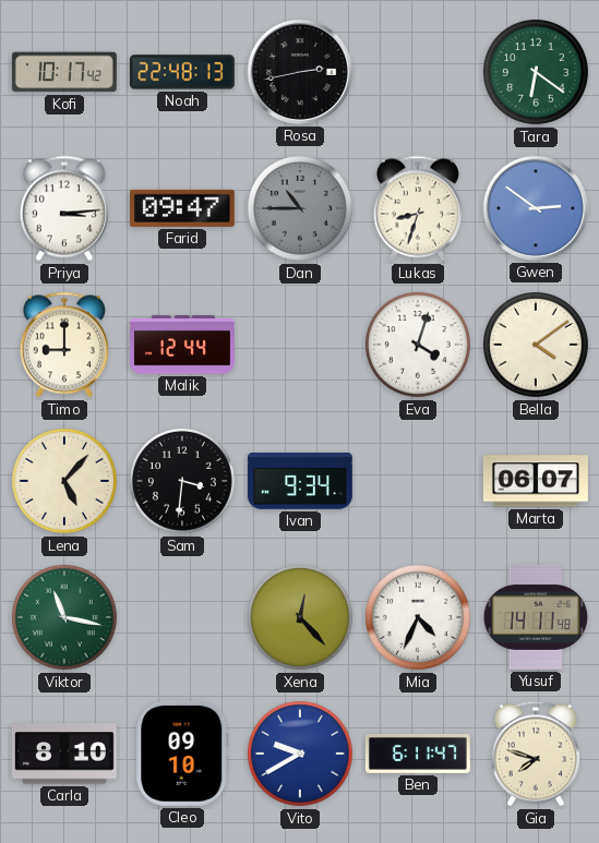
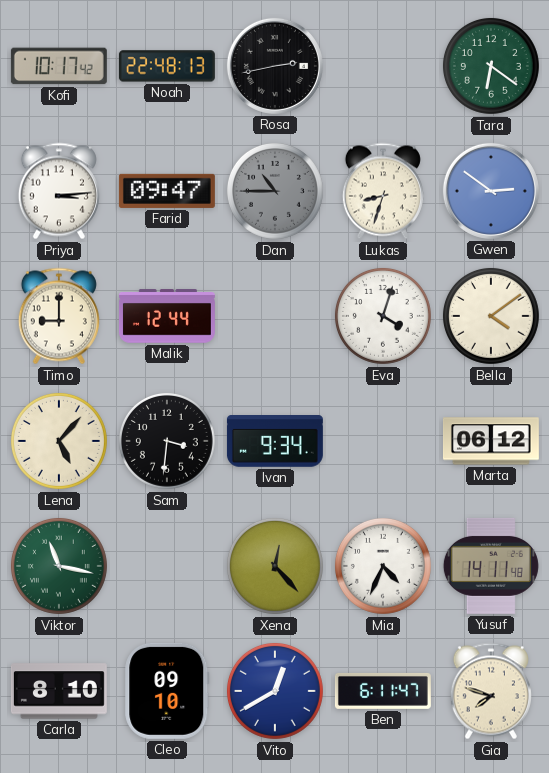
Marta: 06:07 -> 06:12 (491, 441)
Vito: 9:40 -> 12:40 (275, 691)
